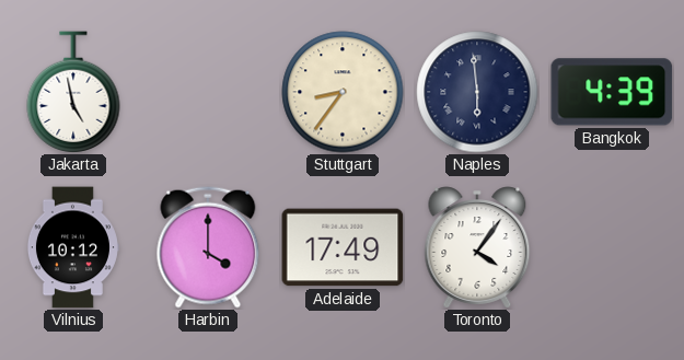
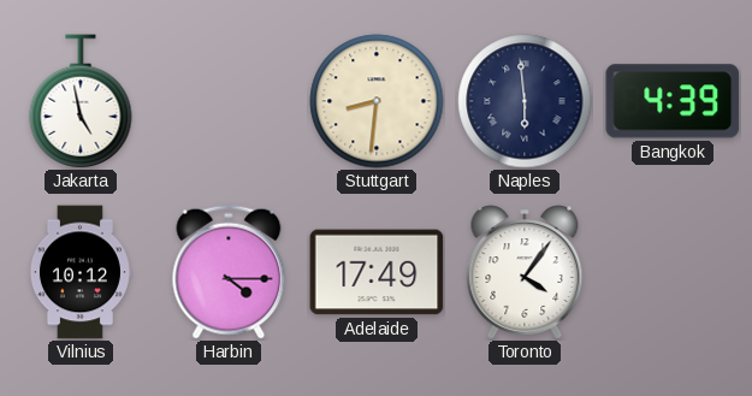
Stuttgart: 8:36 -> 8:31 (377, 101)
Harbin: 4:00 -> 4:15 (229, 272)
